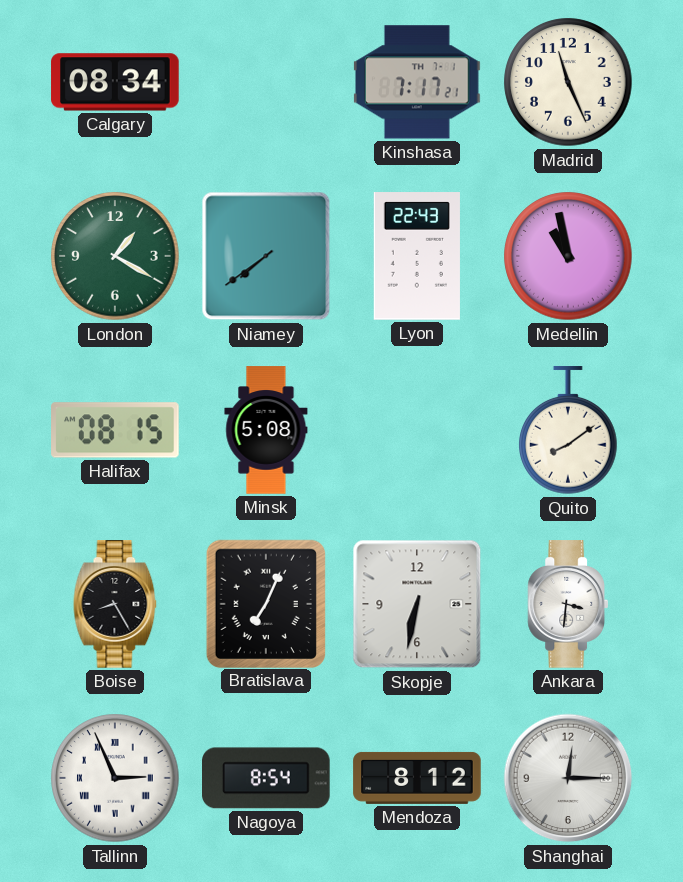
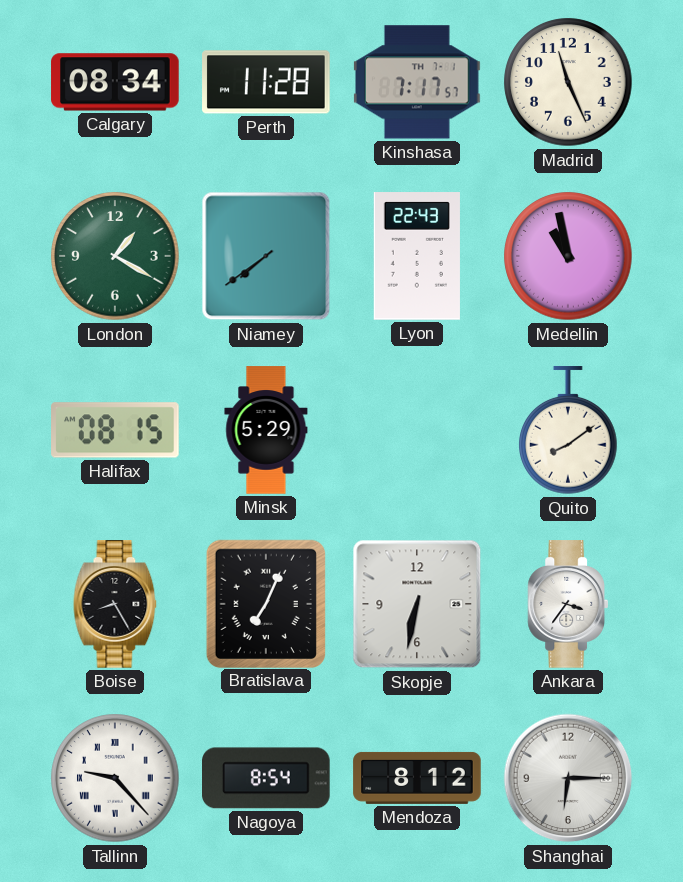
Perth: none -> 11:28 (266, 82)
Kinshasa: 7:17:21 -> 7:17:57 (417, 82)
Minsk: 5:08 -> 5:29 (266, 430)
Ankara: 3:31 -> 3:36 (567, 604)
Tallinn: 2:56 -> 9:23 (115, 778)
Shanghai: 12:15 -> 6:15 (568, 778)
